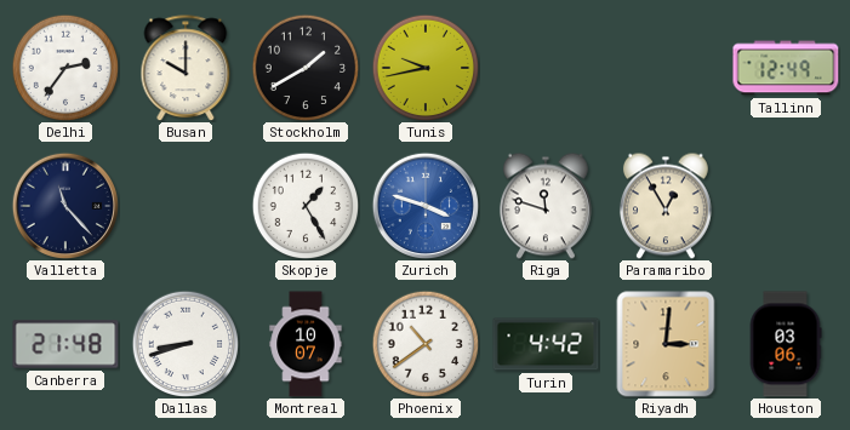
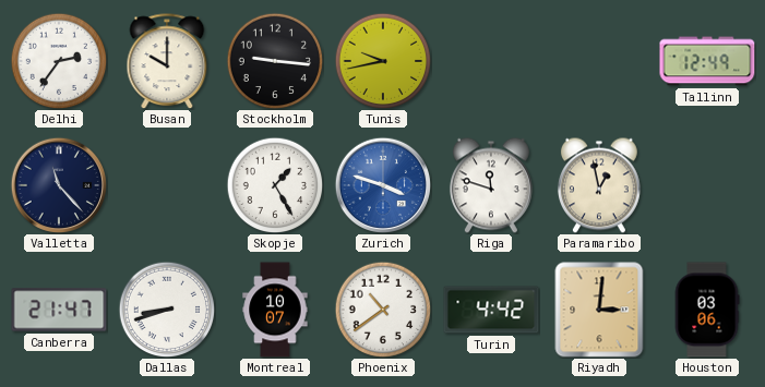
Stockholm: 1:40 -> 9:16 (275, 61)
Paramaribo: 12:55 -> 12:58 (599, 185)
Canberra: 21:48 -> 21:47 (59, 310)
